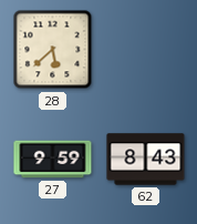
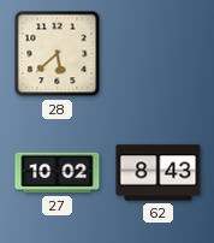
27: 9:59 -> 10:02 (58, 173)
